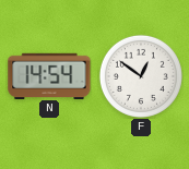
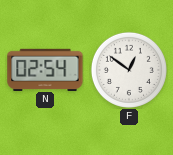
N: 14:54 -> 02:54 (45, 69)
